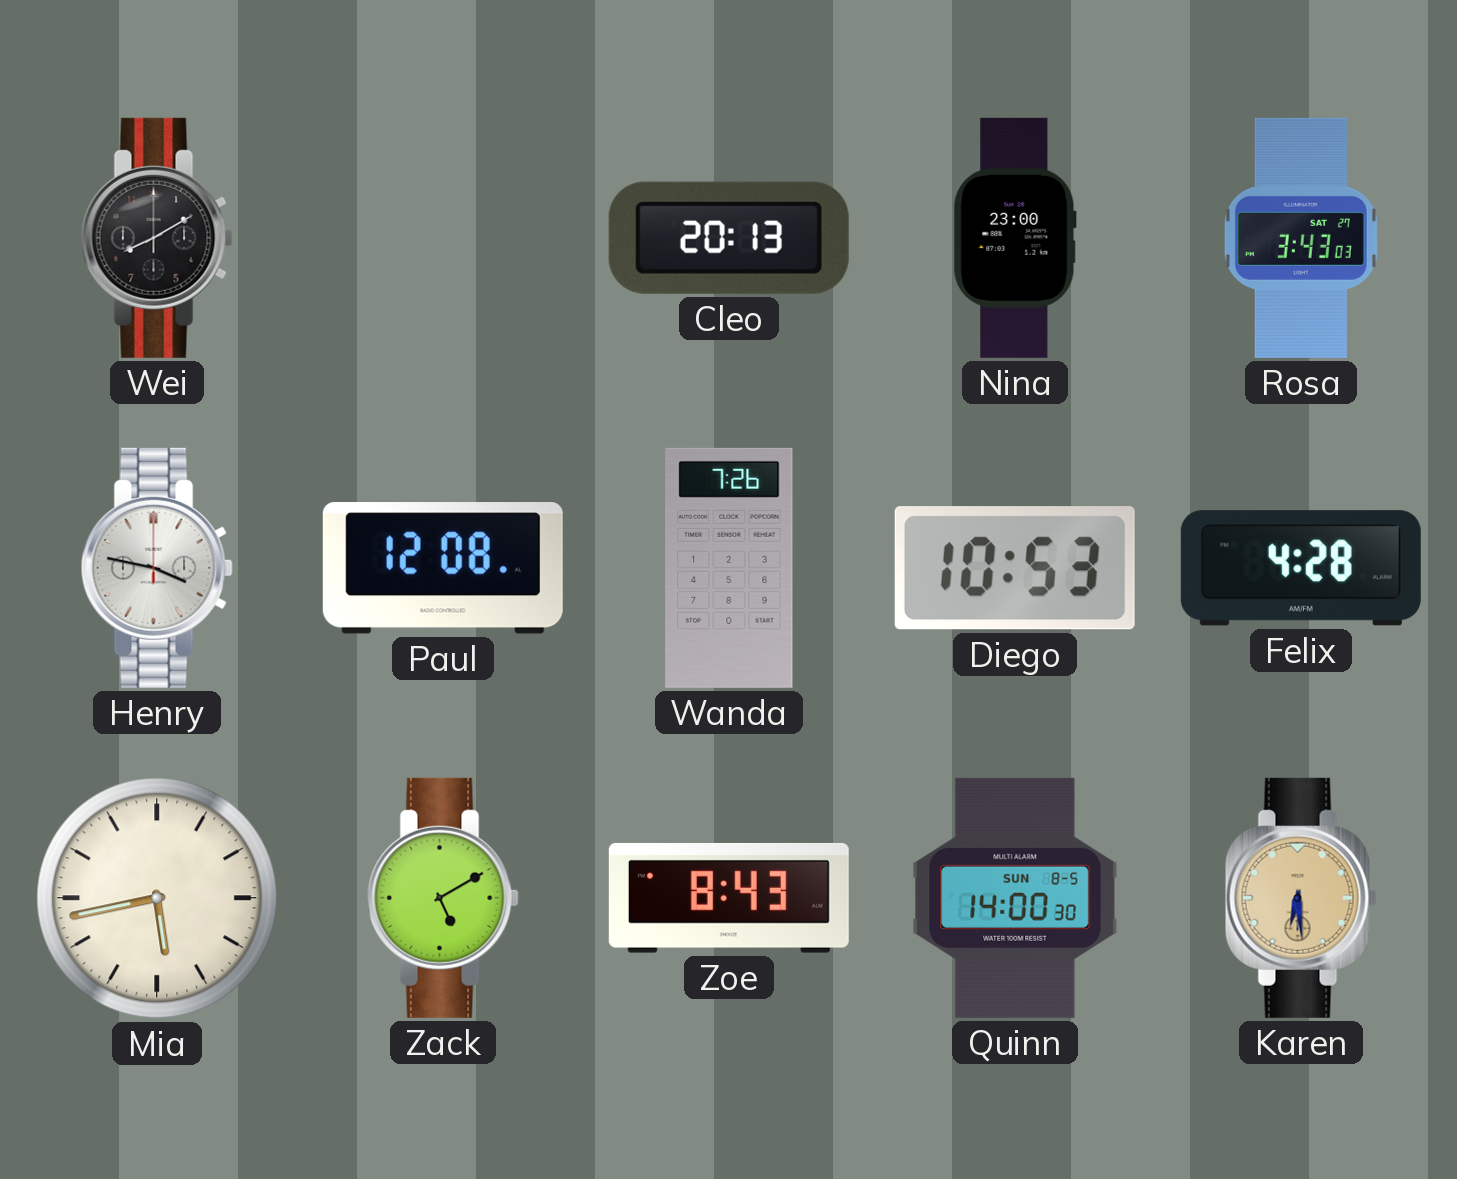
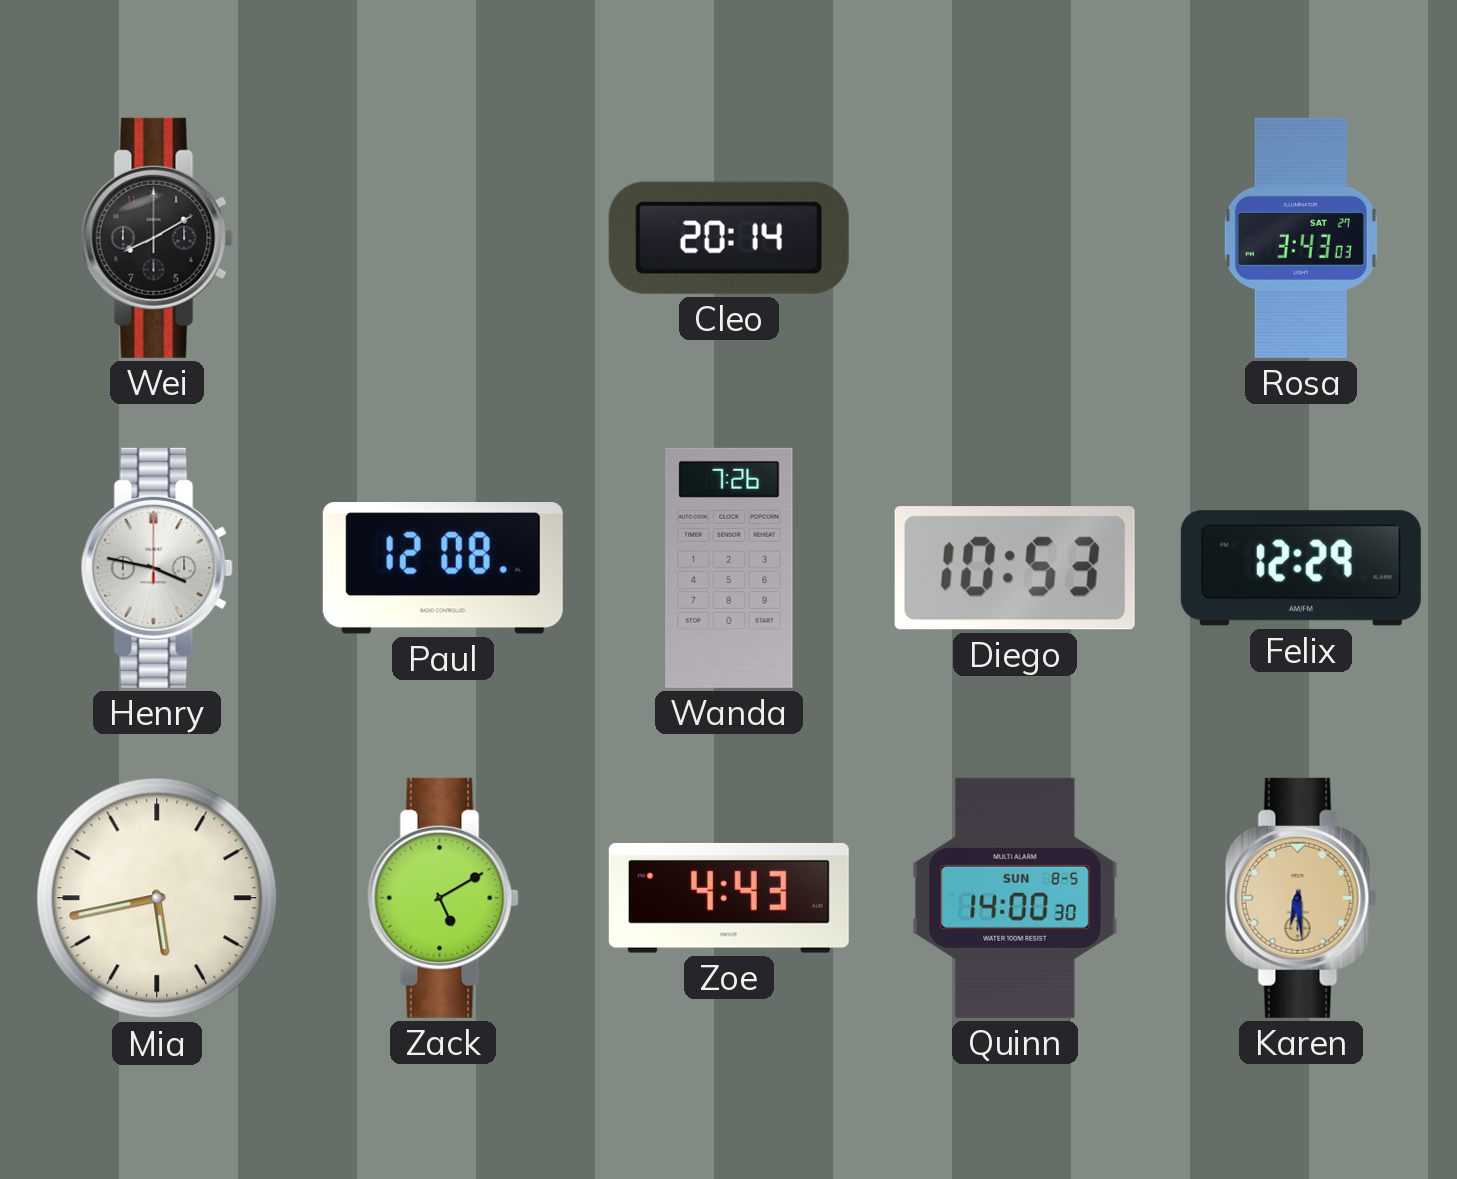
Cleo: 20:13 -> 20:14 (729, 238)
Nina: 23:00 -> none (1015, 238)
Felix: 4:28 -> 12:29 (1301, 568)
Zoe: 8:43 -> 4:43 (729, 898)
